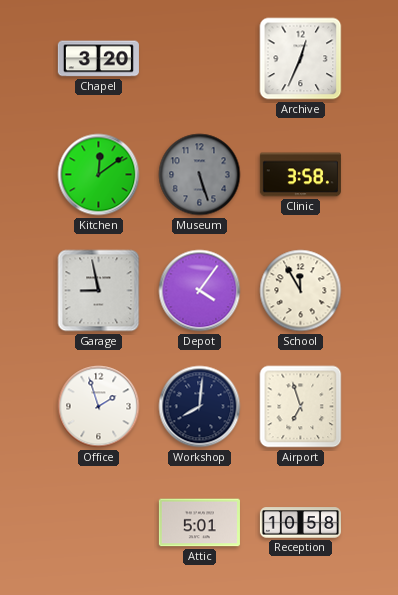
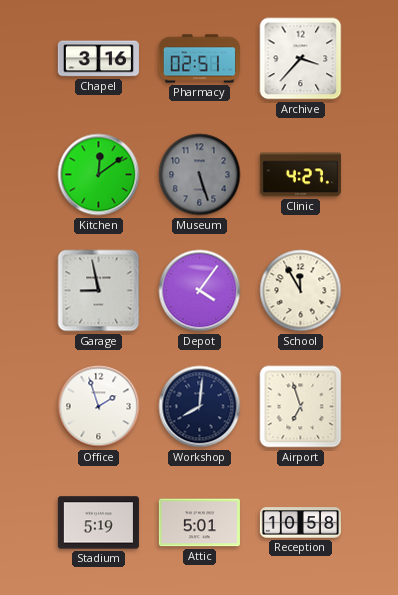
Chapel: 3:20 -> 3:16 (98, 59)
Pharmacy: none -> 02:51 (199, 59)
Archive: 12:34 -> 3:37 (301, 59)
Clinic: 3:58 -> 4:27 (300, 175)
Stadium: none -> 5:19 (98, 523)
